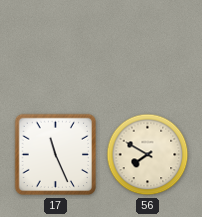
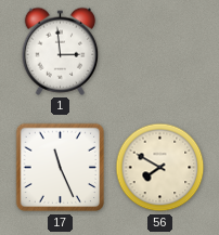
1: none -> 2:59 (61, 51)
